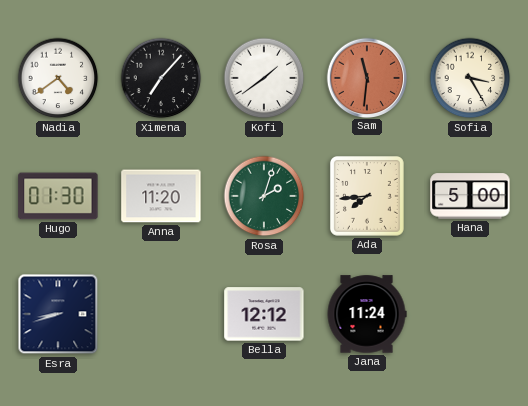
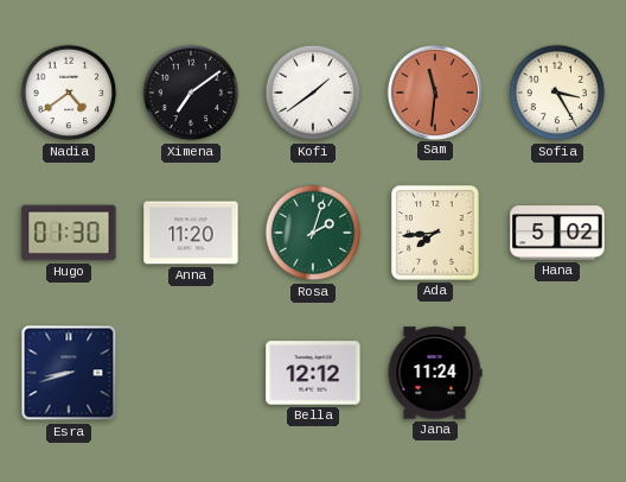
Ximena: 7:07 -> 7:09 (191, 93)
Hana: 5:00 -> 5:02 (557, 233)
